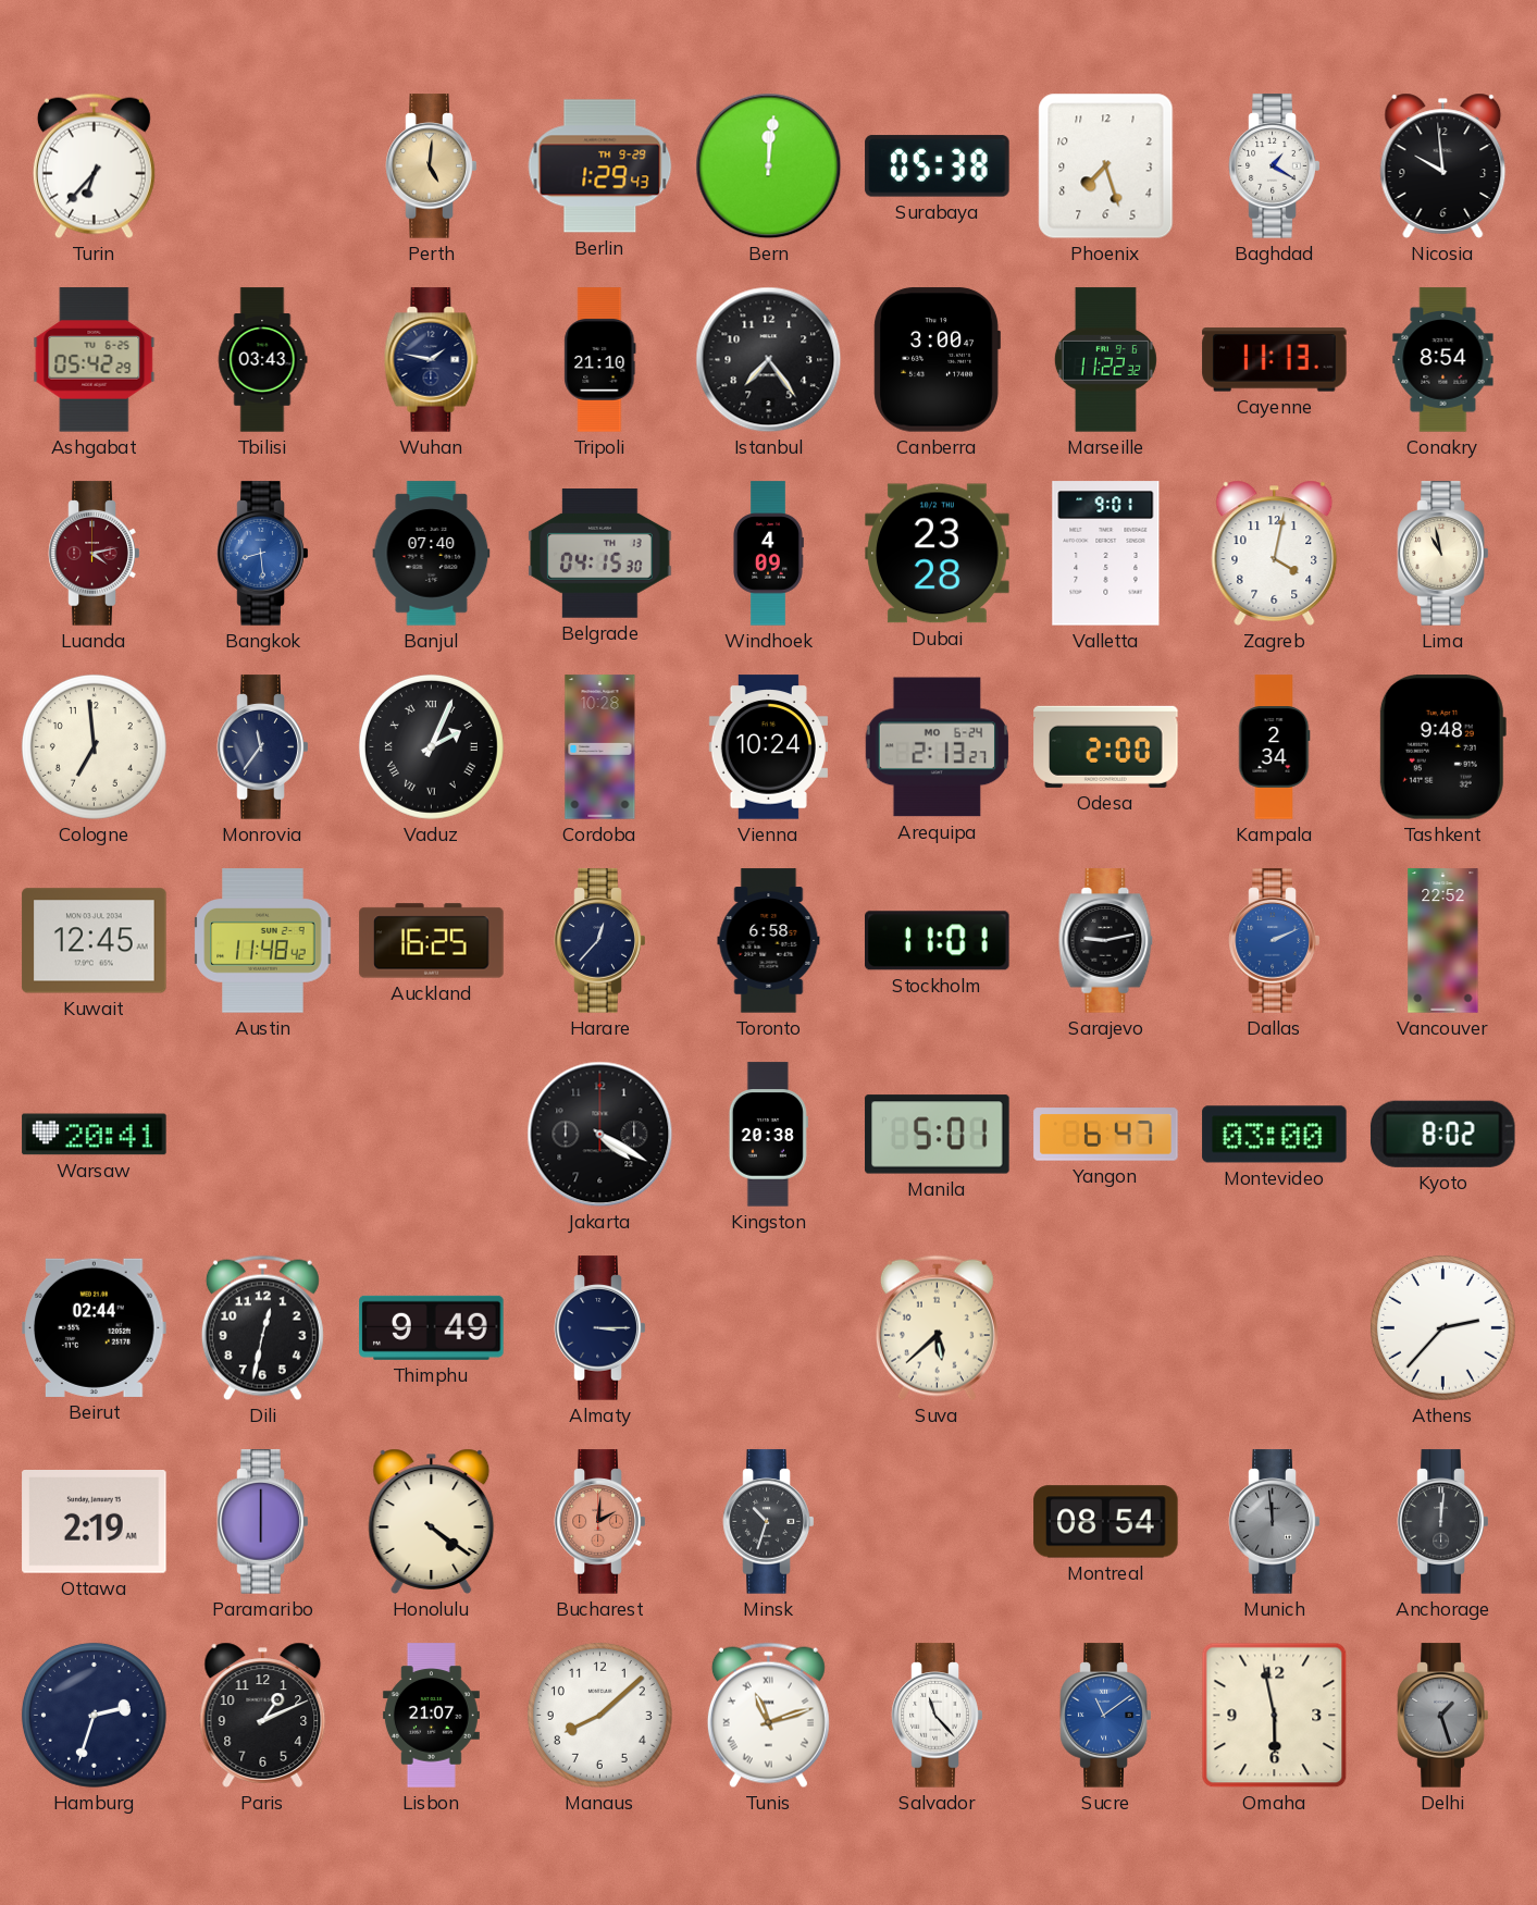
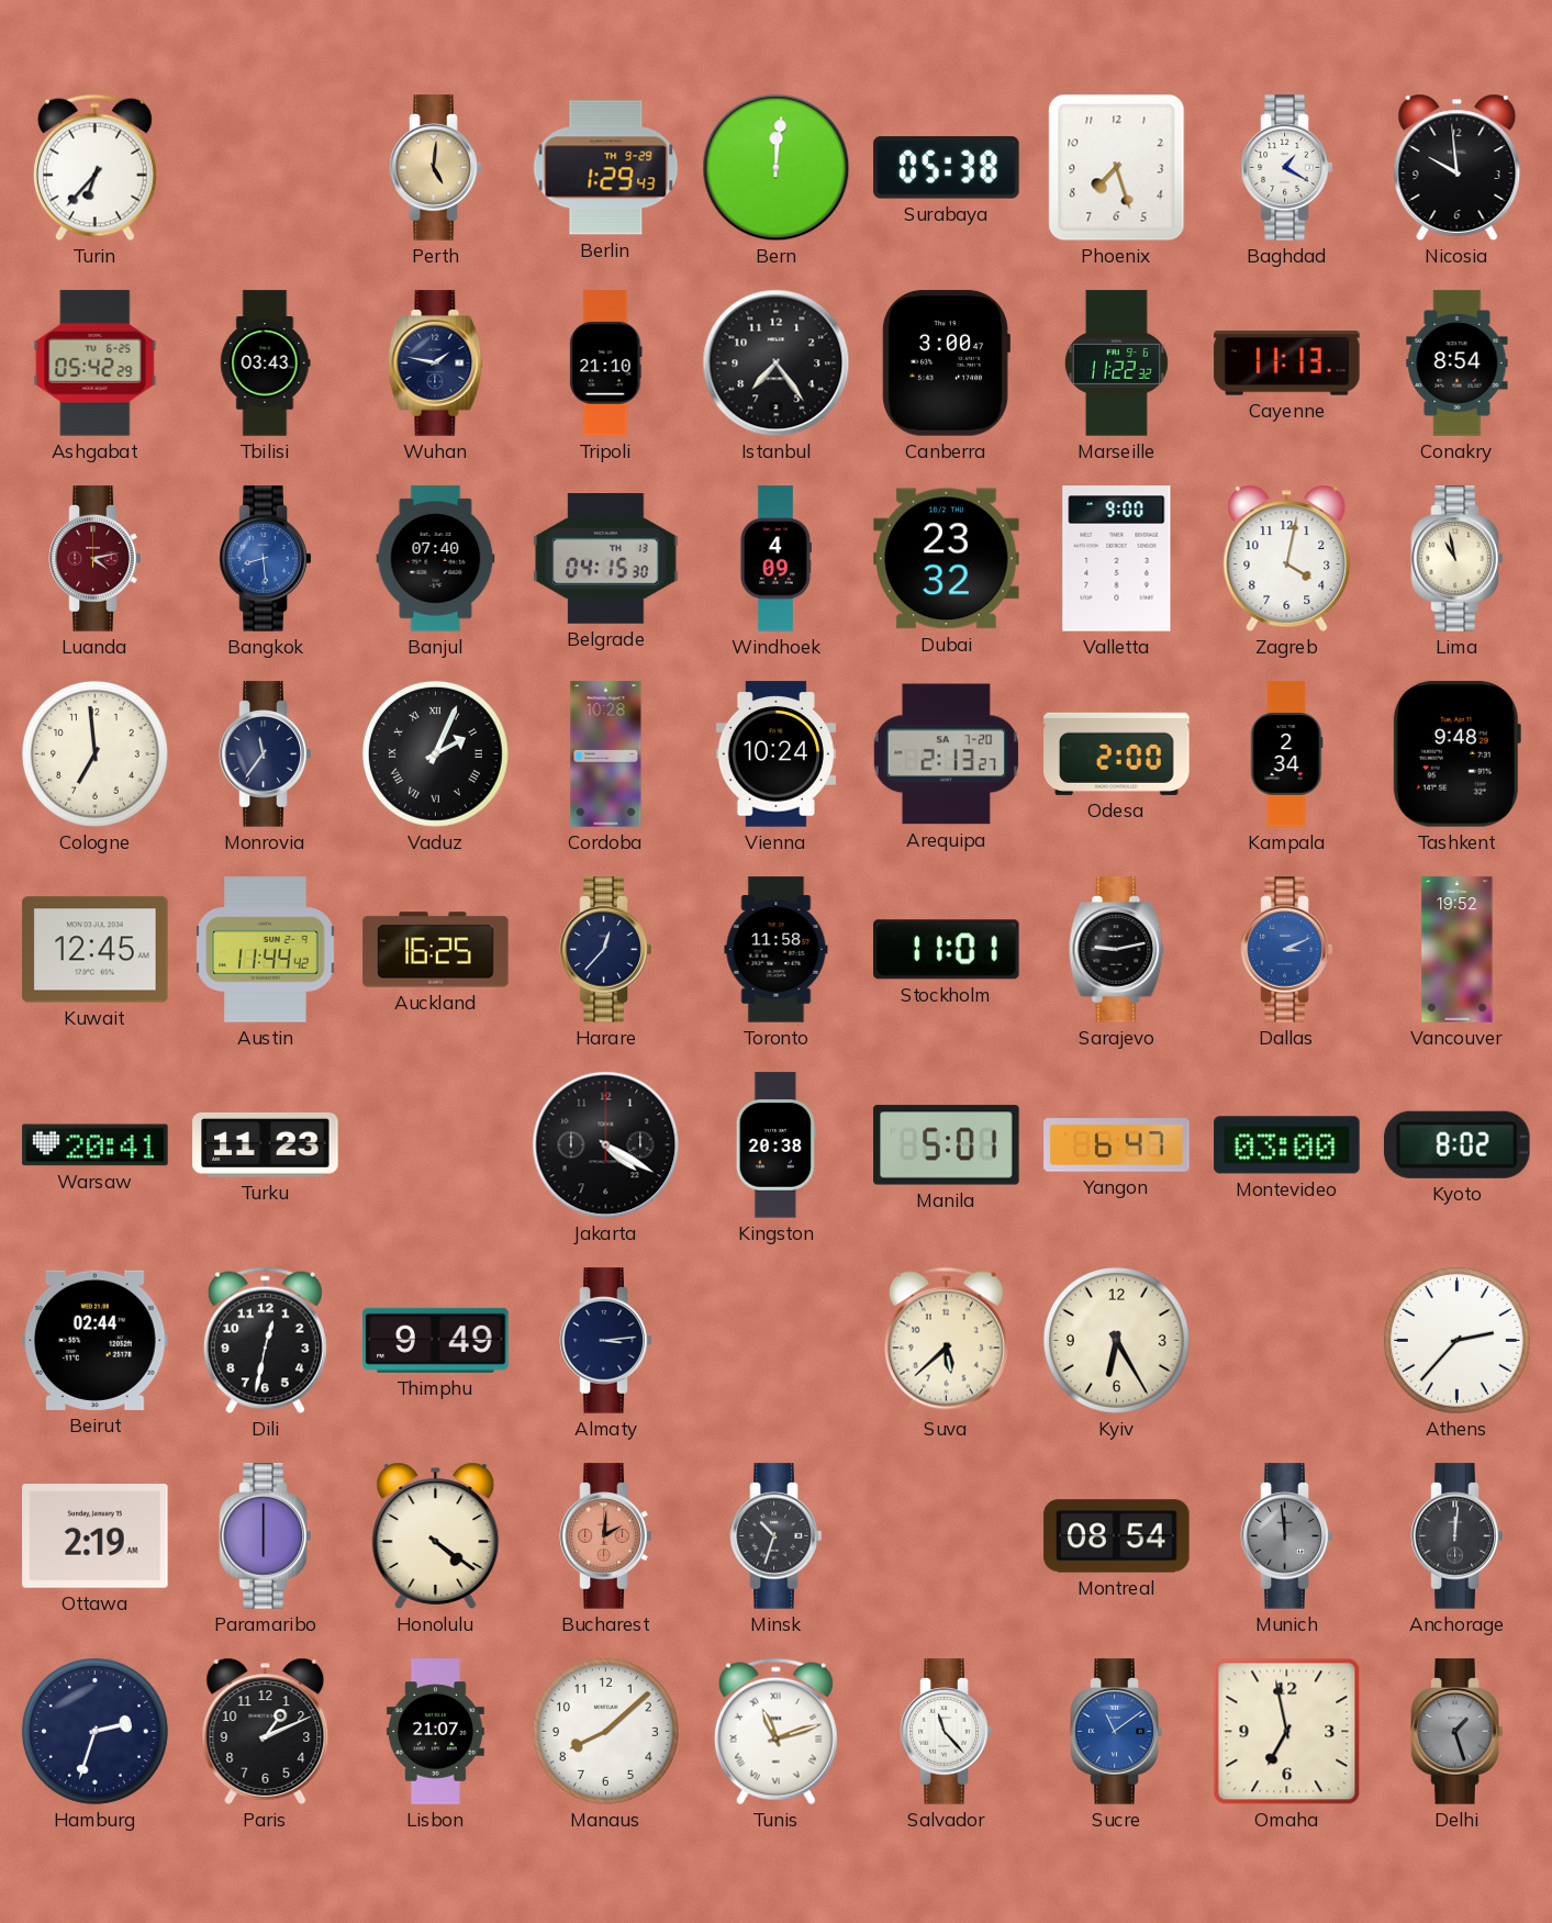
Dubai: 23:28 -> 23:32 (947, 559)
Valletta: 9:01 -> 9:00 (1117, 559)
Arequipa date: MO 6-24 -> SA 7-20 (946, 754)
Austin: 11:48 -> 11:44 (266, 950)
Toronto: 6:58 -> 11:58 (777, 950)
Dallas: 2:11 -> 3:11 (1287, 950)
Vancouver: 22:52 -> 19:52 (1458, 950)
Turku: none -> 11:23 (266, 1144)
Almaty: 3:15 -> 3:14 (606, 1341)
Kyiv: none -> 6:25 (1116, 1340)
Omaha: 5:58 -> 6:58 (1287, 1732)
